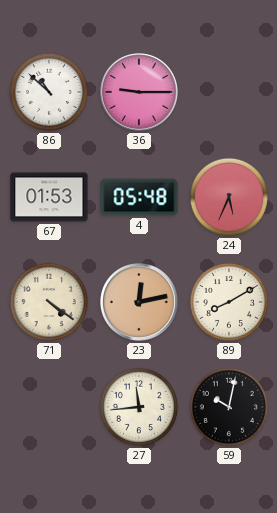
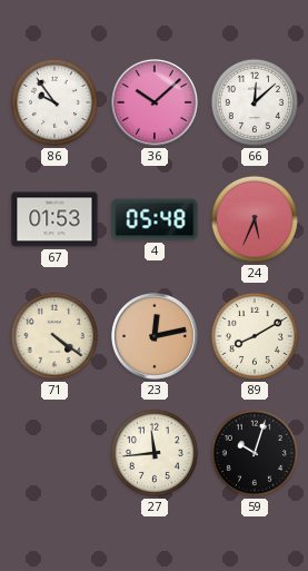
86: 10:52 -> 9:54 (54, 102)
36: 9:15 -> 10:08 (156, 104)
66: none -> 12:08 (255, 102)
59: 10:02 -> 10:03 (255, 453)
